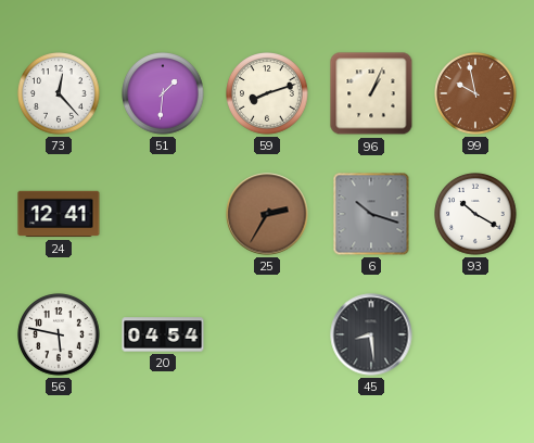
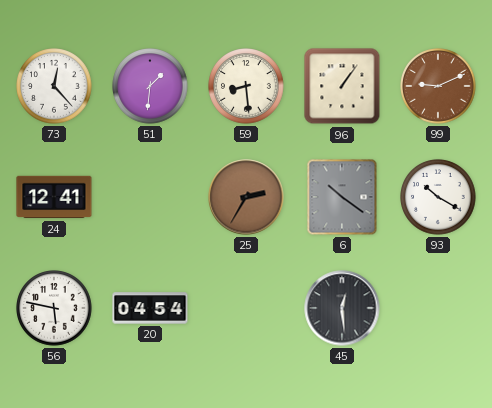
59: 8:12 -> 8:29 (246, 86)
96: 1:04 -> 1:06 (342, 86)
99: 9:58 -> 9:11 (438, 86)
6: 10:18 -> 10:21 (342, 197)
45: 8:29 -> 12:29 (342, 308)
